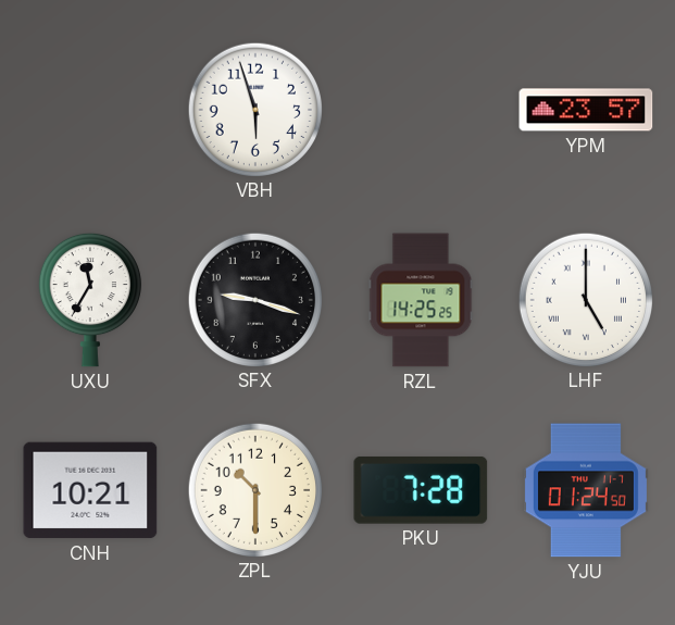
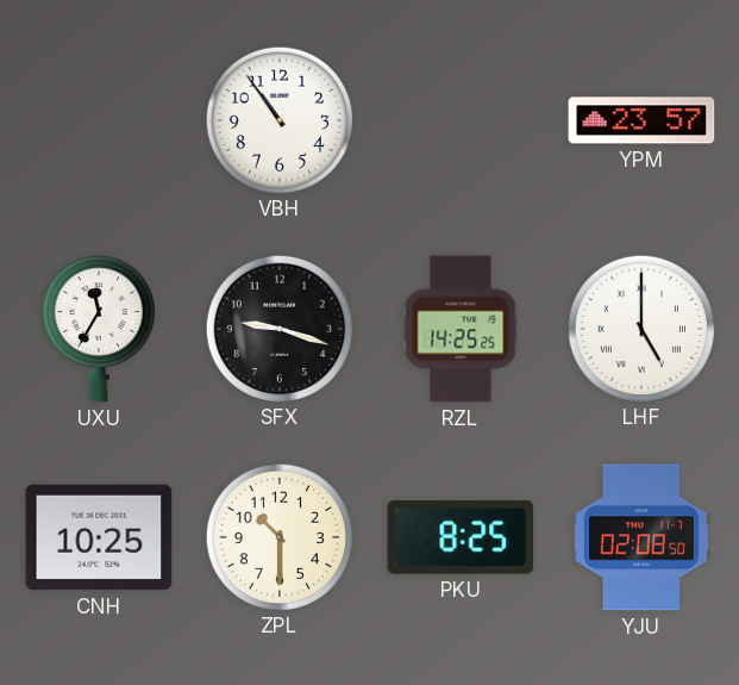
VBH: 5:57 -> 10:54 (278, 119)
CNH: 10:21 -> 10:25 (99, 537)
PKU: 7:28 -> 8:25 (461, 537)
YJU: 01:24 -> 02:08 (641, 537)
